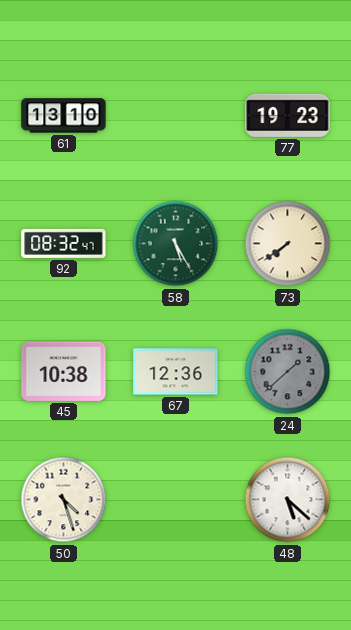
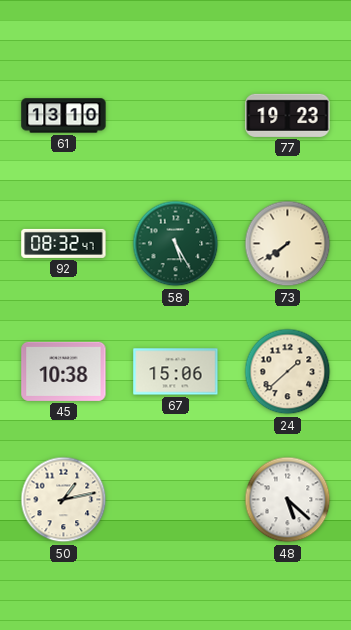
67: 12:36 -> 15:06 (176, 372)
24 dial: grey -> cream (288, 372)
50: 4:27 -> 1:13 (64, 500)
